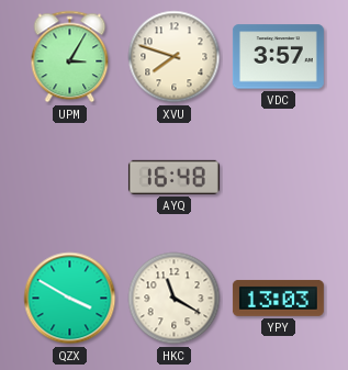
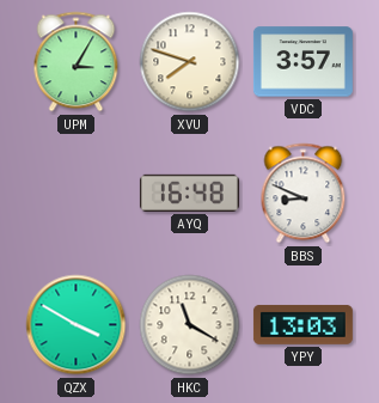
BBS: none -> 8:49 (304, 194)
